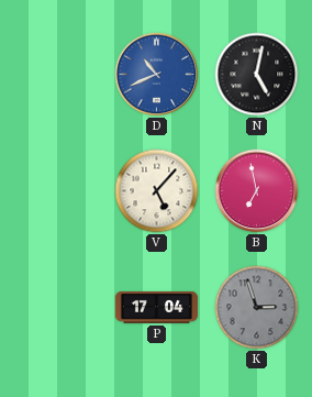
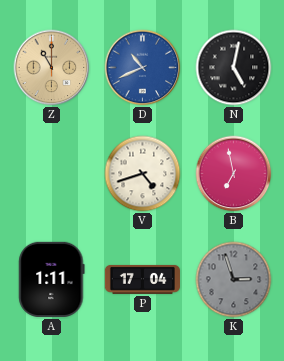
Z: none -> 11:00 (52, 68)
V: 5:07 -> 4:42 (143, 174)
A: none -> 1:11 (52, 279)
